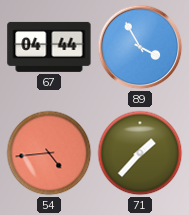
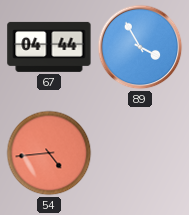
71: 1:37 -> none (140, 153)
